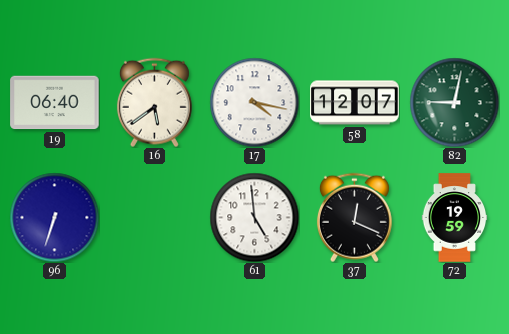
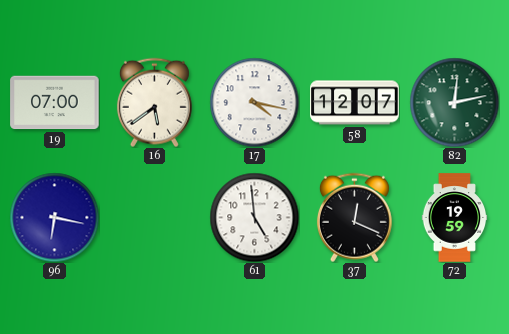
19: 06:40 -> 07:00 (55, 103)
82: 9:02 -> 12:13 (454, 102)
96: 6:33 -> 6:17 (54, 217)
